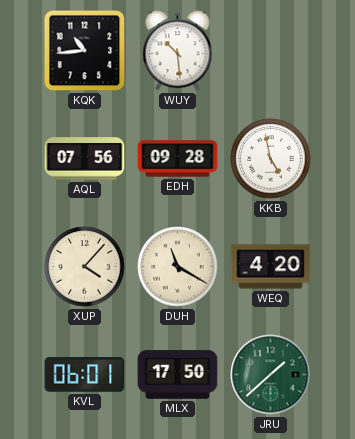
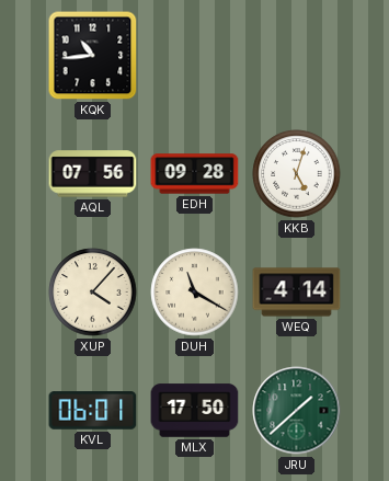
WUY: 10:29 -> none (178, 51)
KKB: 4:58 -> 5:03 (297, 174)
WEQ: 4:20 -> 4:14 (297, 293)
